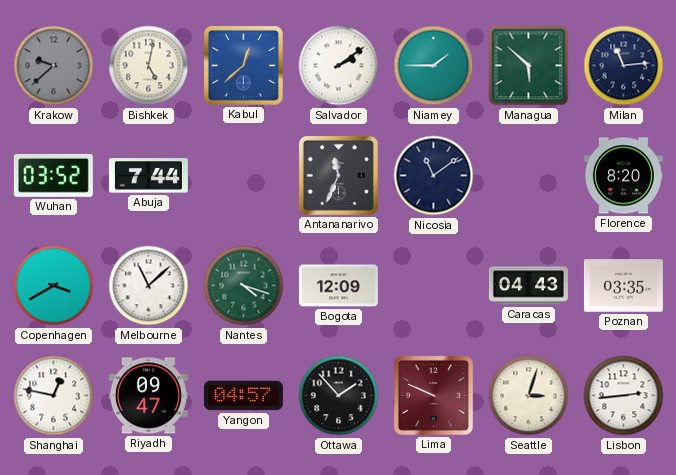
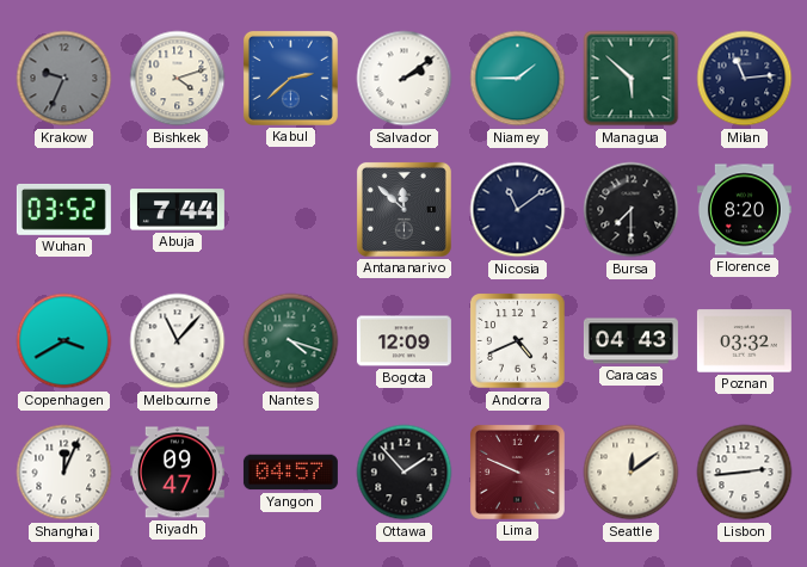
Krakow: 9:38 -> 9:34 (64, 79)
Bishkek: 5:02 -> 4:12 (178, 79)
Kabul: 12:38 -> 2:38 (290, 78)
Antananarivo: 11:34 -> 11:52 (403, 209)
Bursa: none -> 7:30 (632, 210)
Melbourne: 11:08 -> 11:07 (178, 341)
Andorra: none -> 4:41 (518, 341)
Poznan: 03:35 -> 03:32 (744, 341)
Shanghai: 12:47 -> 12:04 (64, 473)
Seattle: 3:03 -> 12:09 (632, 473)
